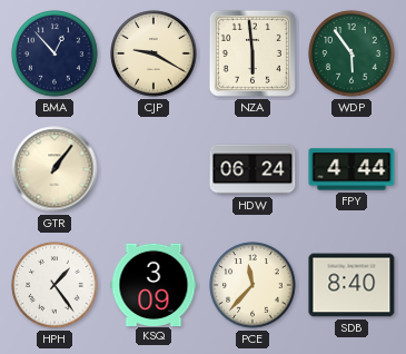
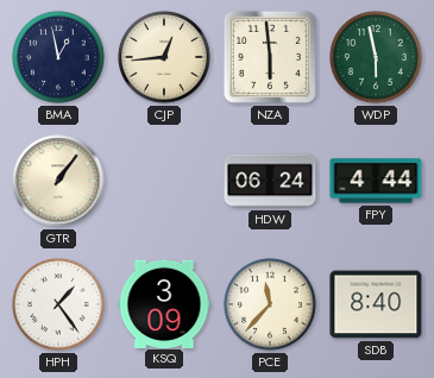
BMA: 12:53 -> 12:58 (58, 57)
CJP: 9:20 -> 12:44 (164, 57)
WDP: 5:54 -> 5:58 (376, 57)
